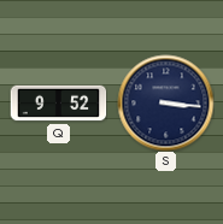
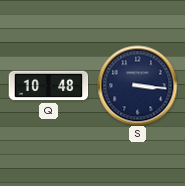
Q: 9:52 -> 10:48 (48, 86)
